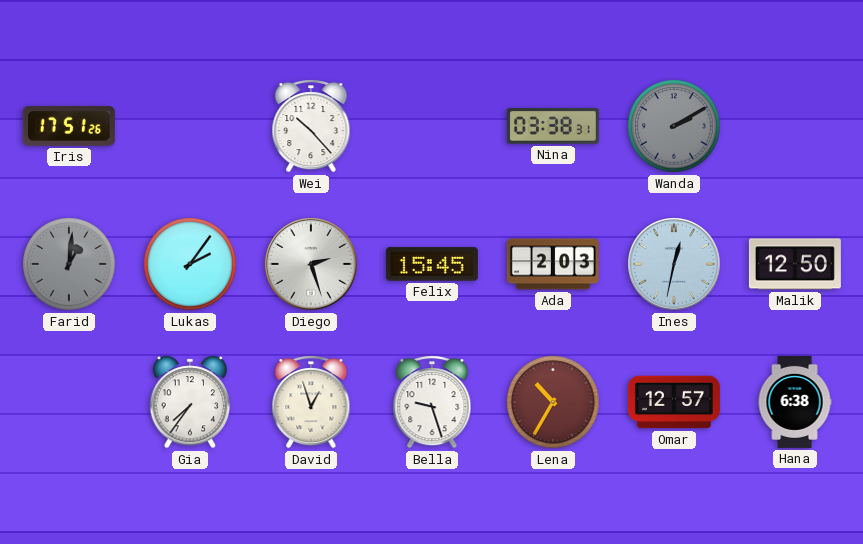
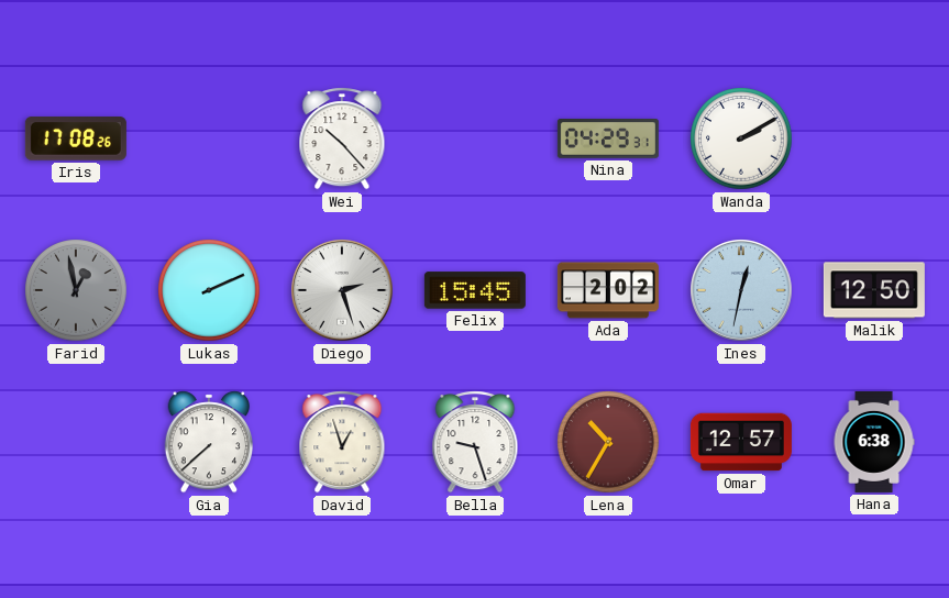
Iris: 17:51 -> 17:08 (76, 139)
Nina: 03:38 -> 04:29 (608, 140)
Wanda dial: grey -> white (741, 139)
Farid: 1:01 -> 12:58 (76, 290)
Lukas: 2:06 -> 2:11 (209, 290)
Ada: 2:03 -> 2:02 (608, 290)
Gia: 7:36 -> 7:38 (209, 442)
